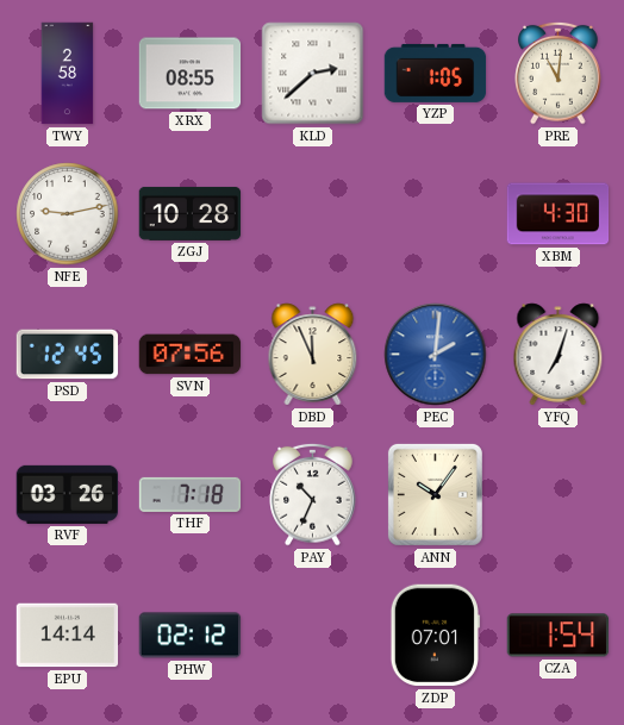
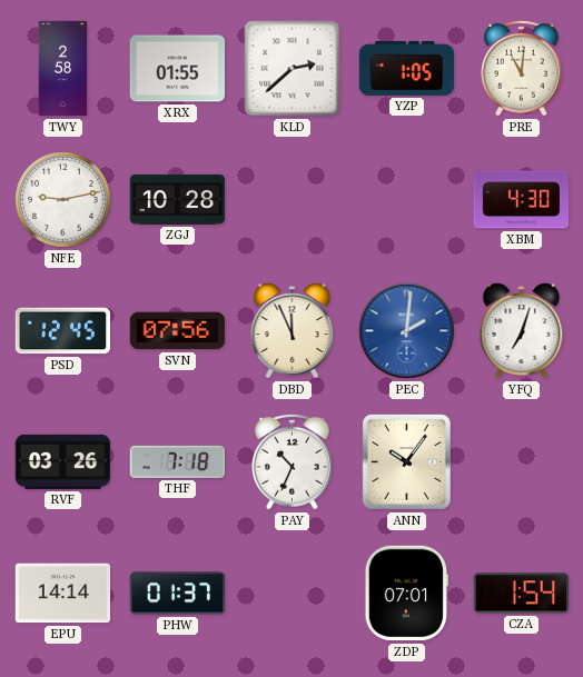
XRX: 08:55 -> 01:55 (178, 69)
PHW: 02:12 -> 01:37 (178, 594)
